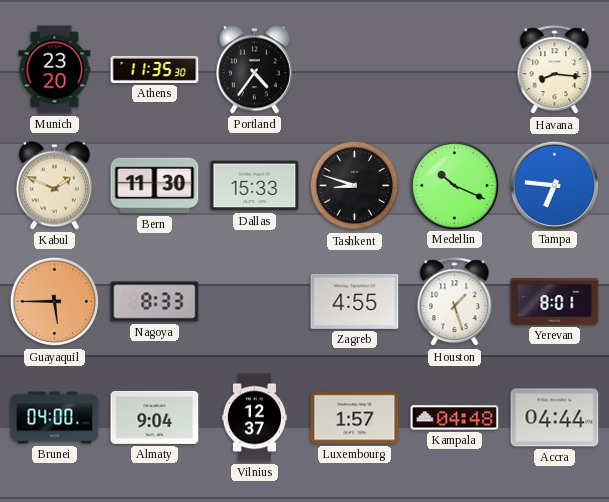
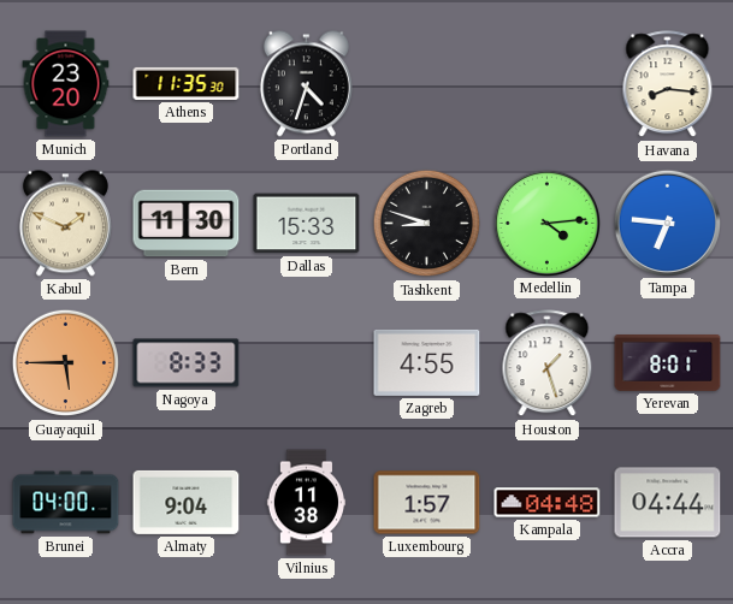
Portland: 4:36 -> 4:33 (306, 84)
Medellin: 10:19 -> 4:14 (546, 223)
Vilnius: 12:37 -> 11:38 (306, 503)
